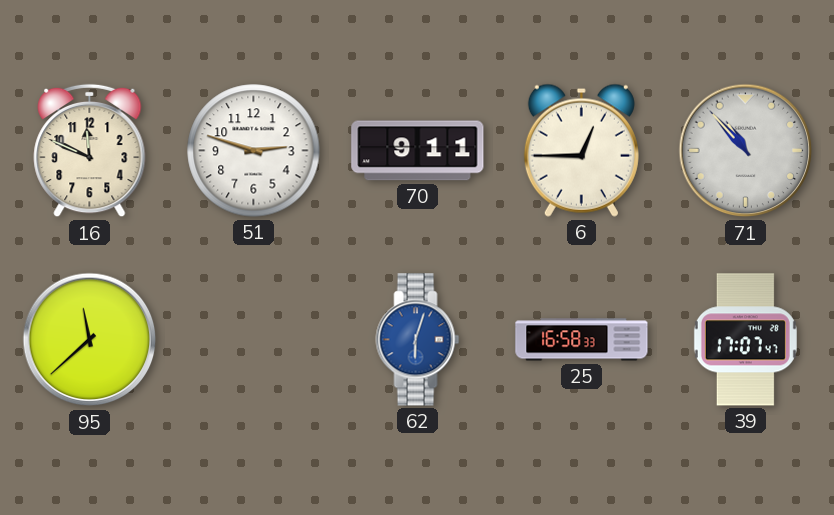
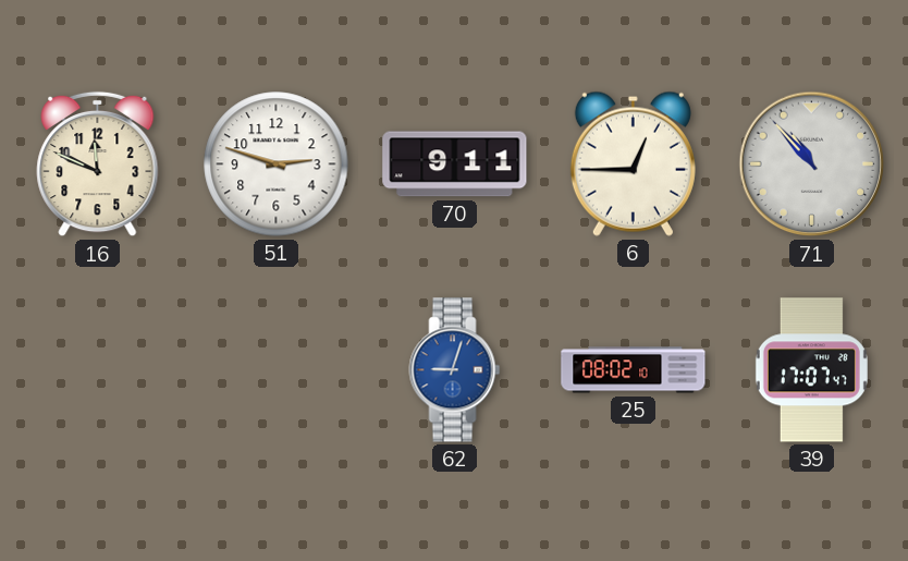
95: 11:38 -> none (90, 340)
62: 6:03 -> 9:03 (455, 370)
25: 16:58 -> 08:02 (634, 370)
